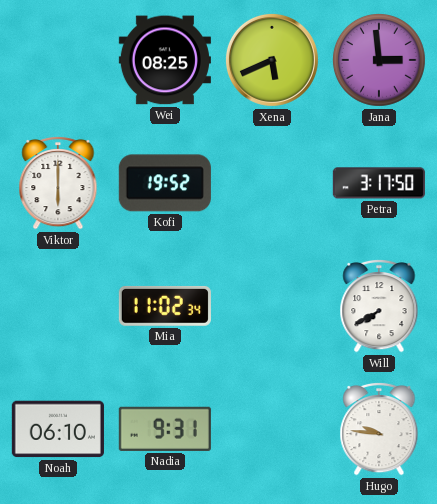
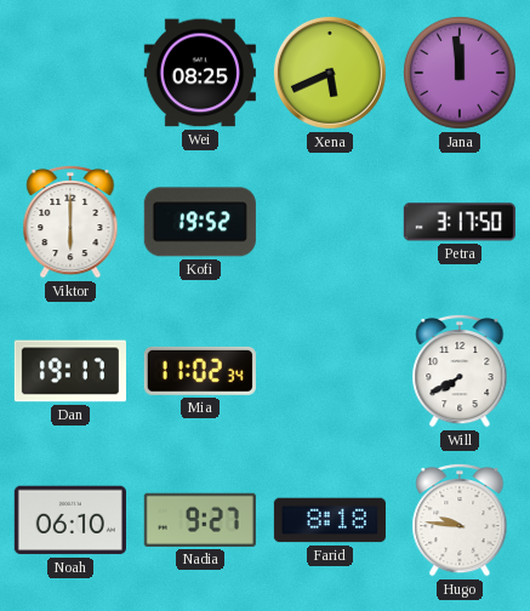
Jana: 2:59 -> 11:59 (460, 73)
Dan: none -> 19:17 (70, 371)
Nadia: 9:31 -> 9:27 (200, 520)
Farid: none -> 8:18 (330, 520)
